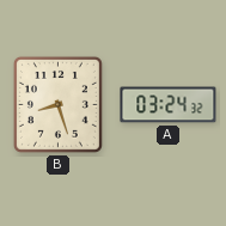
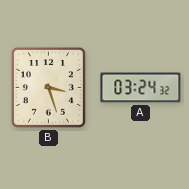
B: 8:27 -> 3:27 (48, 87)
